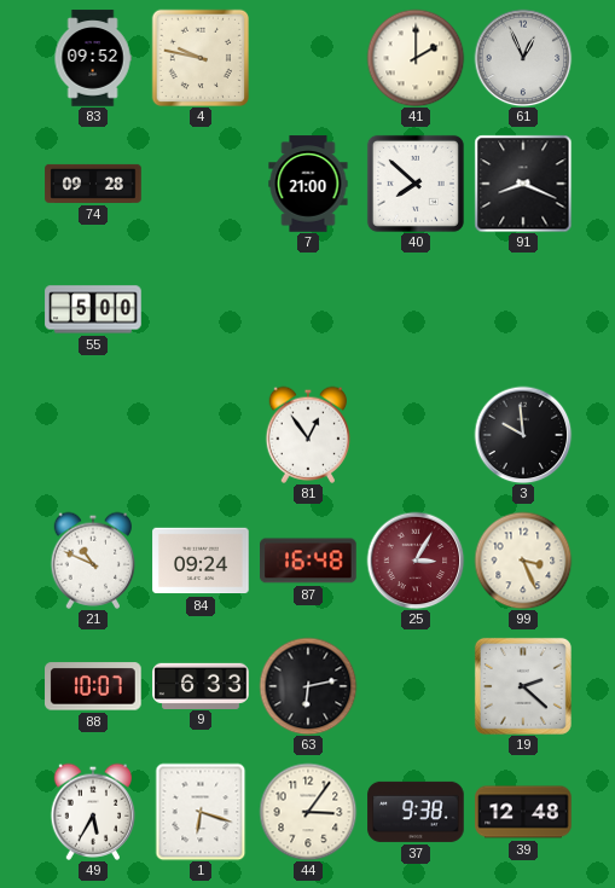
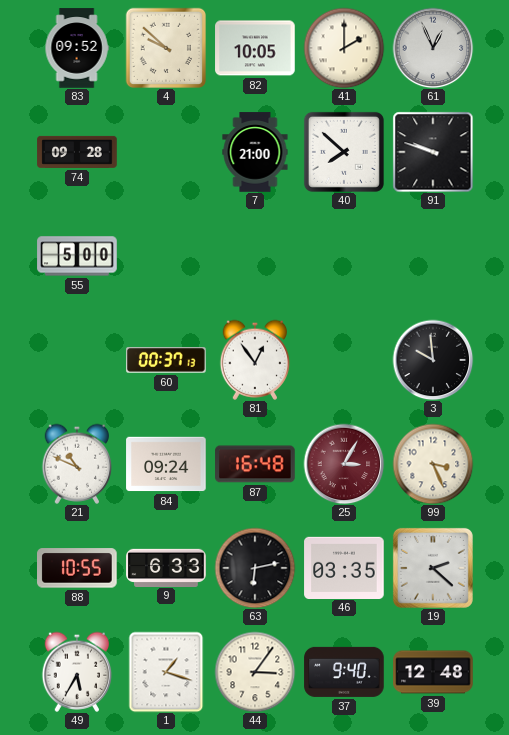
4: 9:47 -> 9:52 (165, 47)
82: none -> 10:05 (255, 48)
91: 8:19 -> 9:48 (433, 152)
60: none -> 00:37 (166, 360)
88: 10:07 -> 10:55 (78, 568)
46: none -> 03:35 (344, 567)
1: 6:18 -> 1:18 (166, 672)
37: 9:38 -> 9:40 (344, 672)
